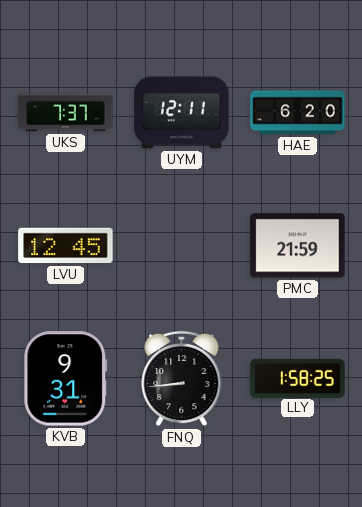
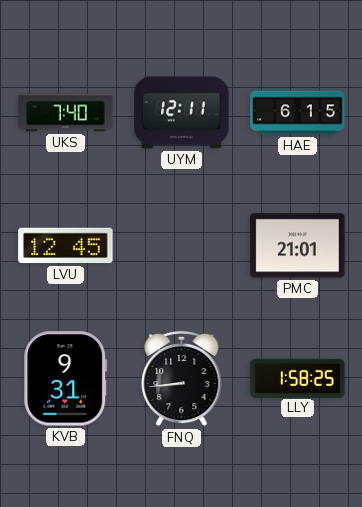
UKS: 7:37 -> 7:40 (66, 113)
HAE: 6:20 -> 6:15 (298, 113)
PMC: 21:59 -> 21:01 (298, 246)
